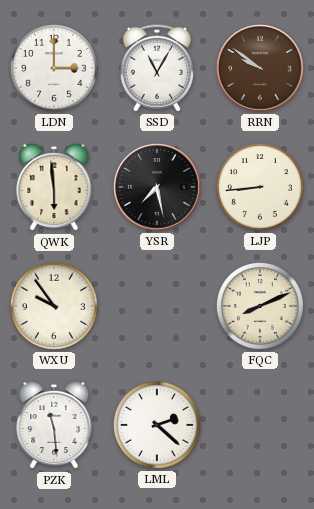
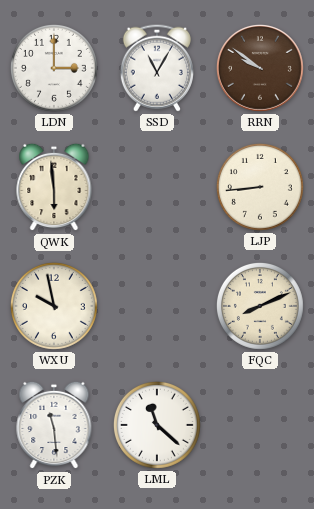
YSR: 7:28 -> none (157, 187)
WXU: 9:54 -> 9:58 (54, 306)
LML: 2:22 -> 11:22 (157, 425)
